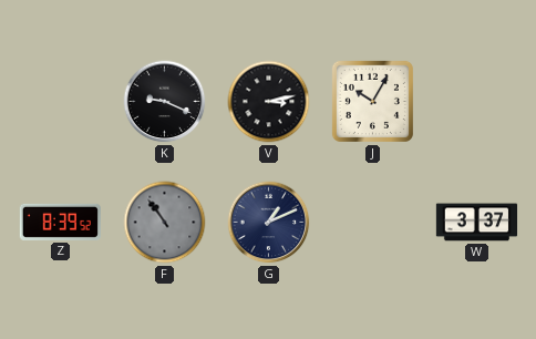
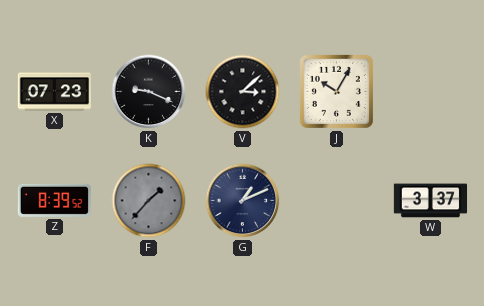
X: none -> 07:23 (54, 92)
V: 3:13 -> 3:08 (243, 92)
F: 10:54 -> 1:37 (149, 201)
